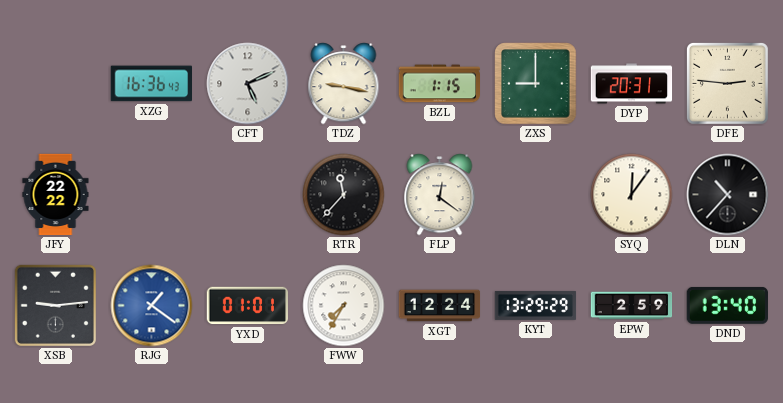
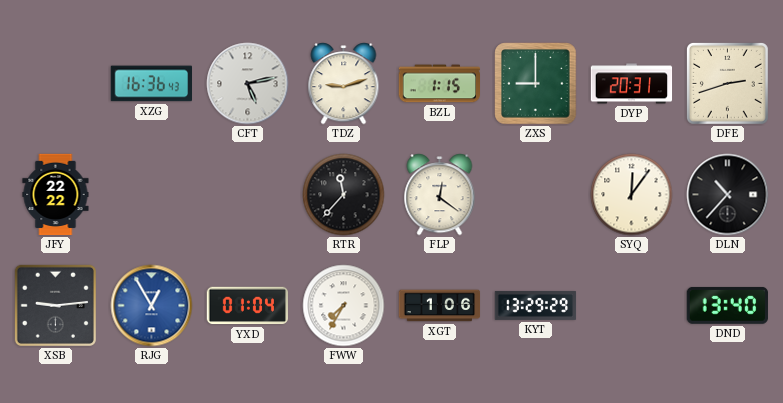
CFT: 5:11 -> 5:13 (248, 84)
TDZ: 9:17 -> 9:12 (344, 84)
DFE: 2:46 -> 2:42 (727, 83)
RJG: 1:21 -> 12:55 (152, 306)
YXD: 01:01 -> 01:04 (247, 306)
XGT: 12:24 -> 1:06 (440, 306)
EPW: 2:59 -> none (632, 306)
